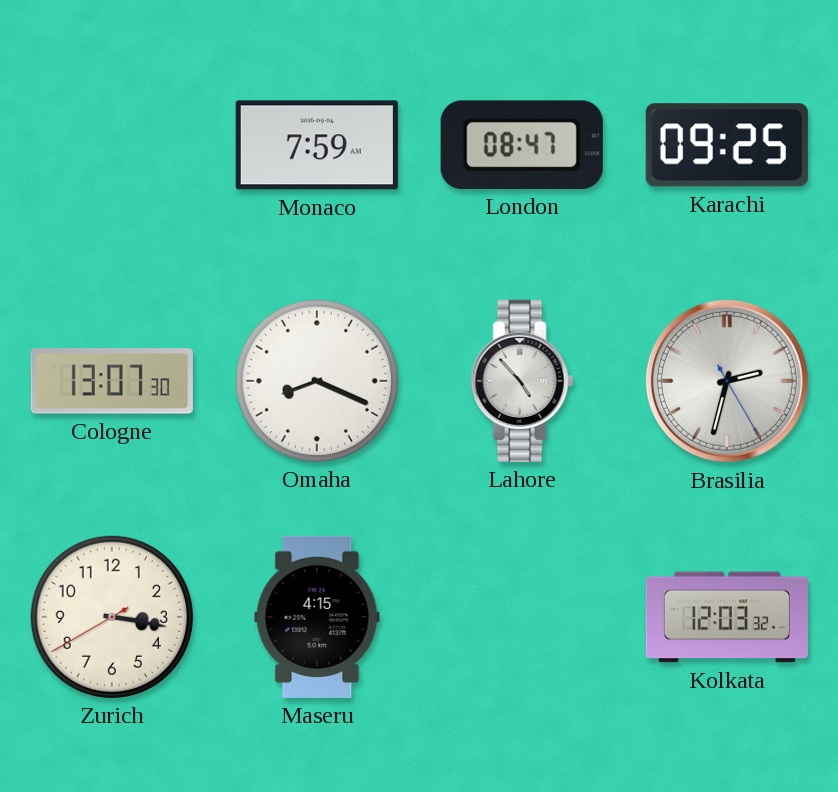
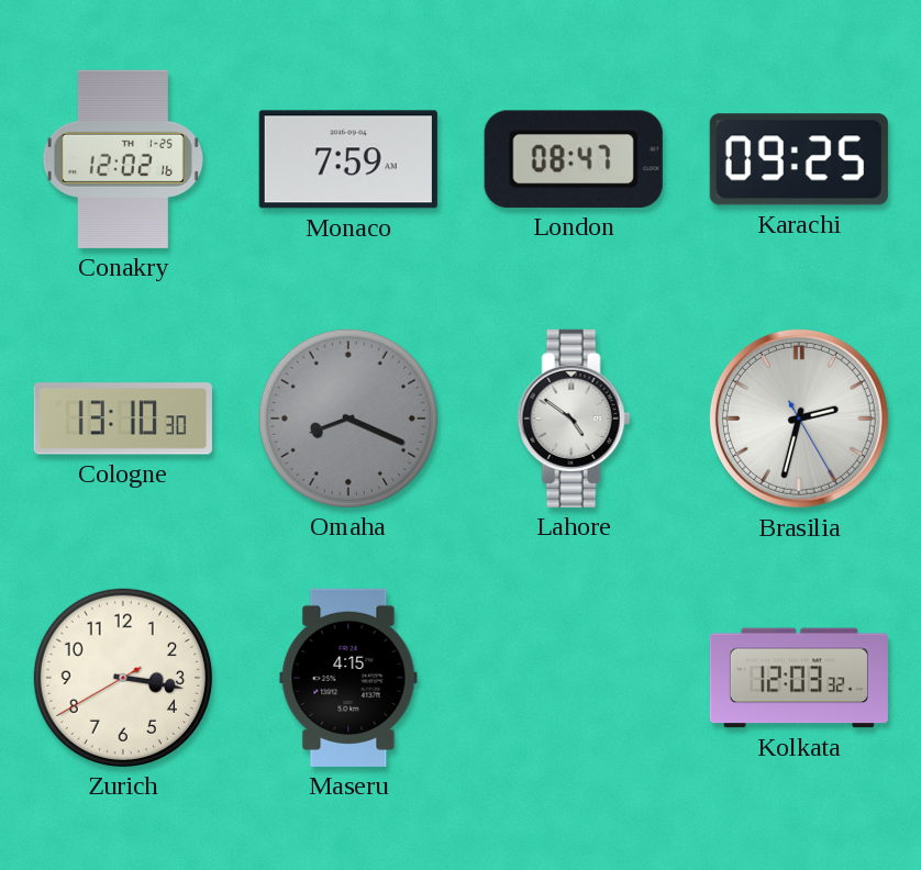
Conakry: none -> 12:02 (123, 159)
Cologne: 13:07 -> 13:10 (123, 419)
Omaha dial: white -> grey (348, 419)
Lahore: 4:53 -> 4:51 (574, 419)
